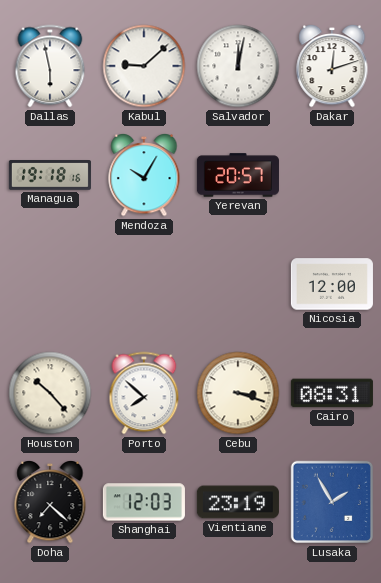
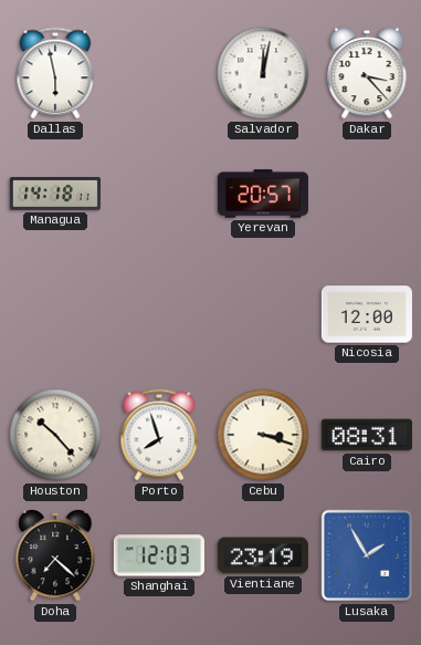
Kabul: 9:08 -> none (144, 66)
Dakar: 12:12 -> 3:23 (367, 73)
Managua: 19:18 -> 14:18 (55, 194)
Mendoza: 10:05 -> none (144, 175)
Porto: 7:52 -> 7:57 (159, 435)
